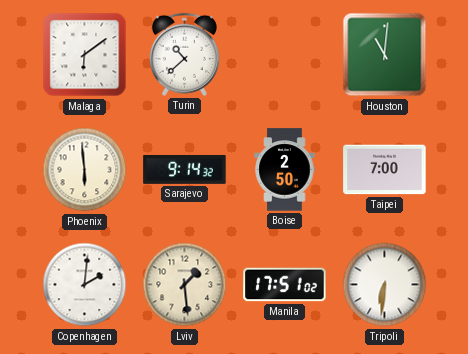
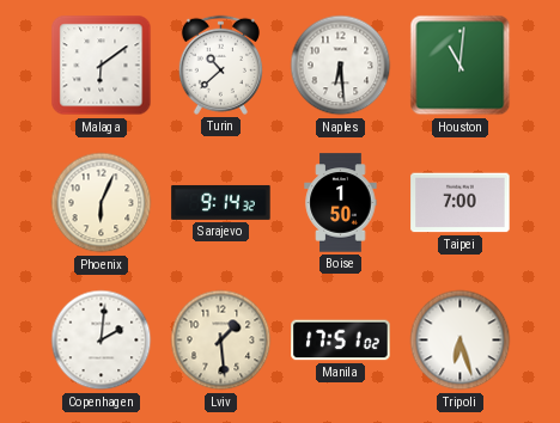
Naples: none -> 6:29 (341, 66)
Phoenix: 5:59 -> 6:04 (102, 203)
Boise: 2:50 -> 1:50 (341, 203)
Tripoli: 6:31 -> 6:27 (461, 341)
